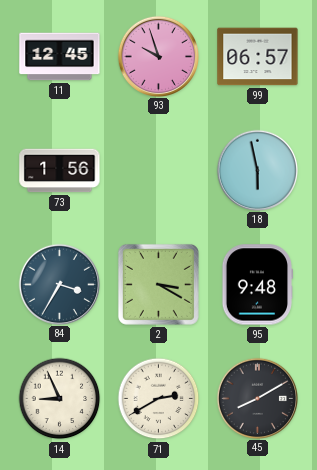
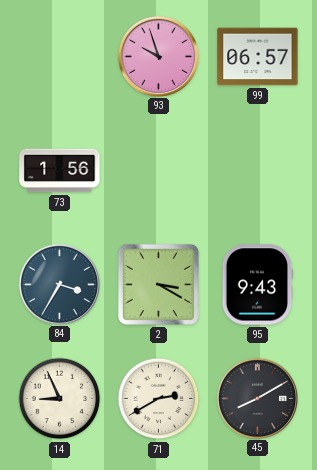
11: 12:45 -> none (60, 57)
18: 5:58 -> none (257, 170)
95: 9:48 -> 9:43 (257, 285)
